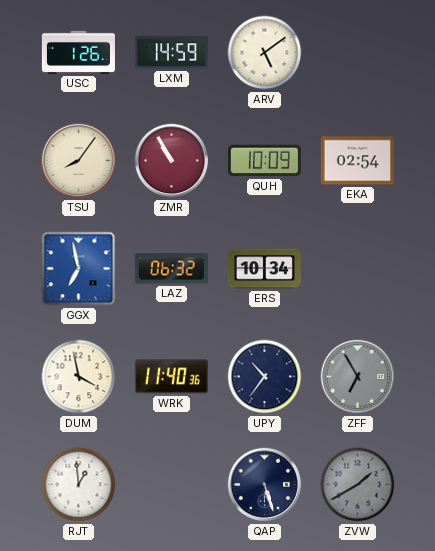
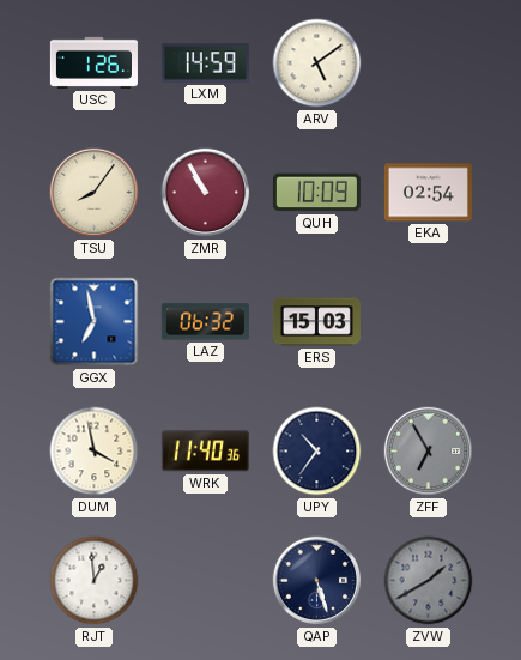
ERS: 10:34 -> 15:03 (316, 322)
